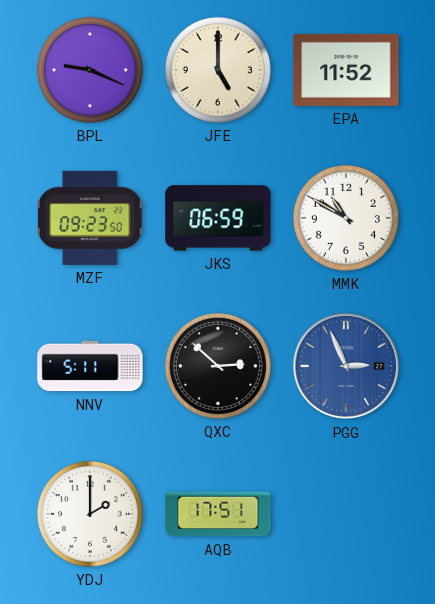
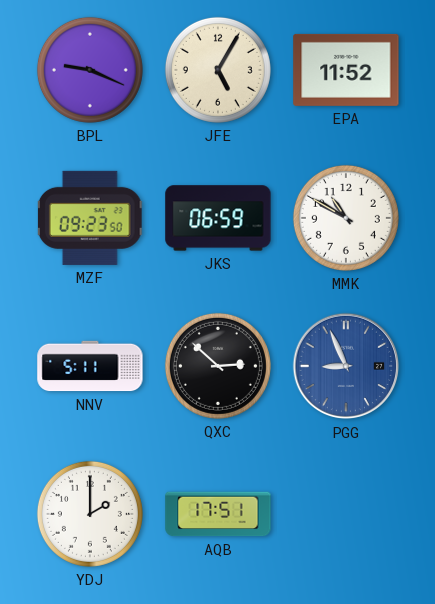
JFE: 5:00 -> 5:05 (218, 70)
PGG: 2:56 -> 8:56 (346, 366)
